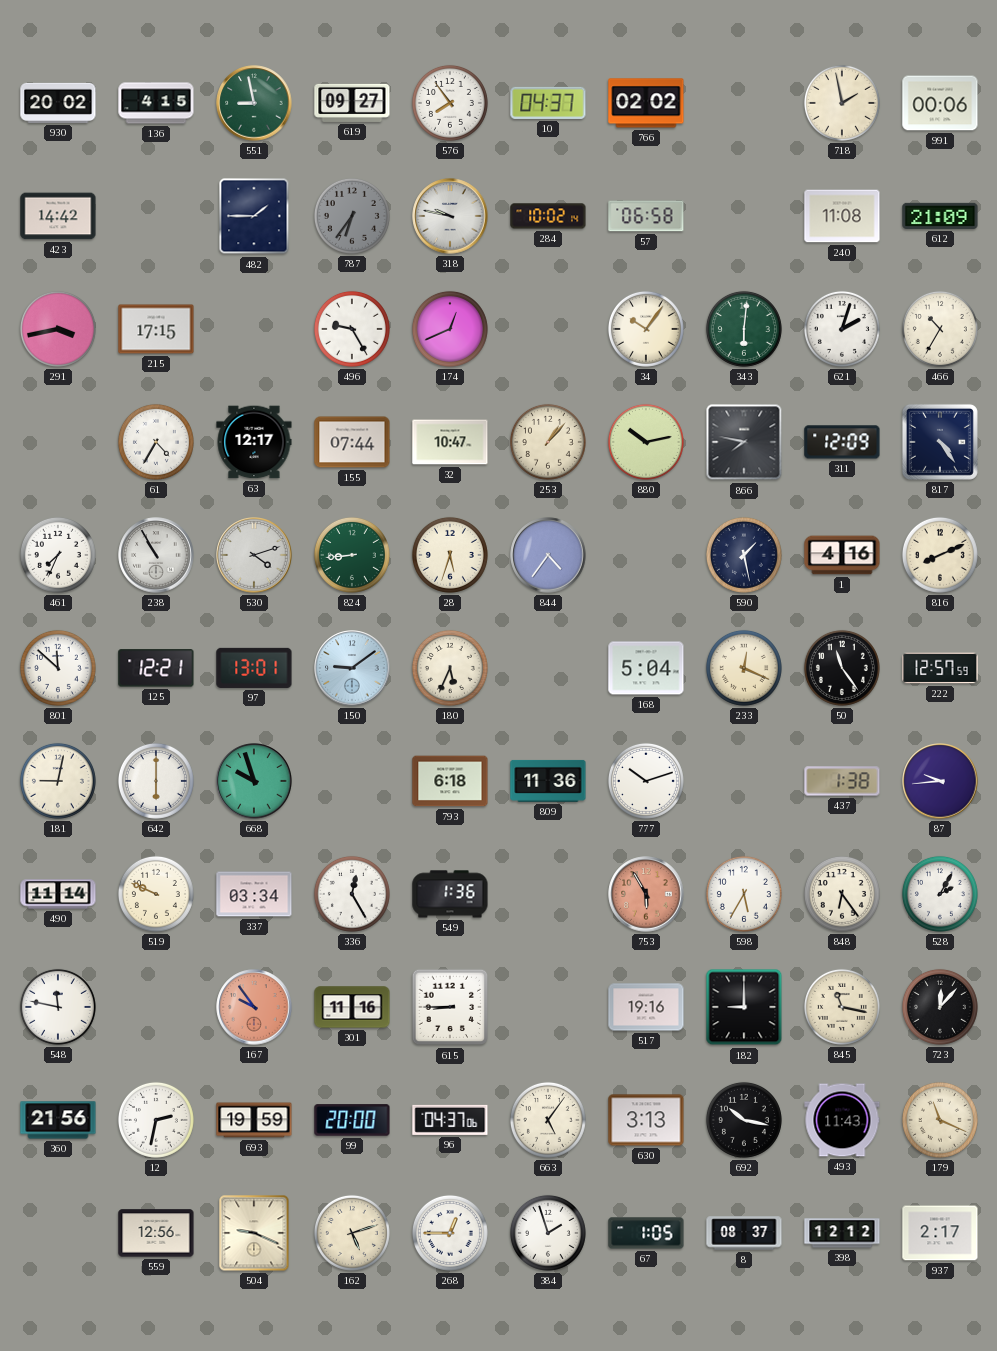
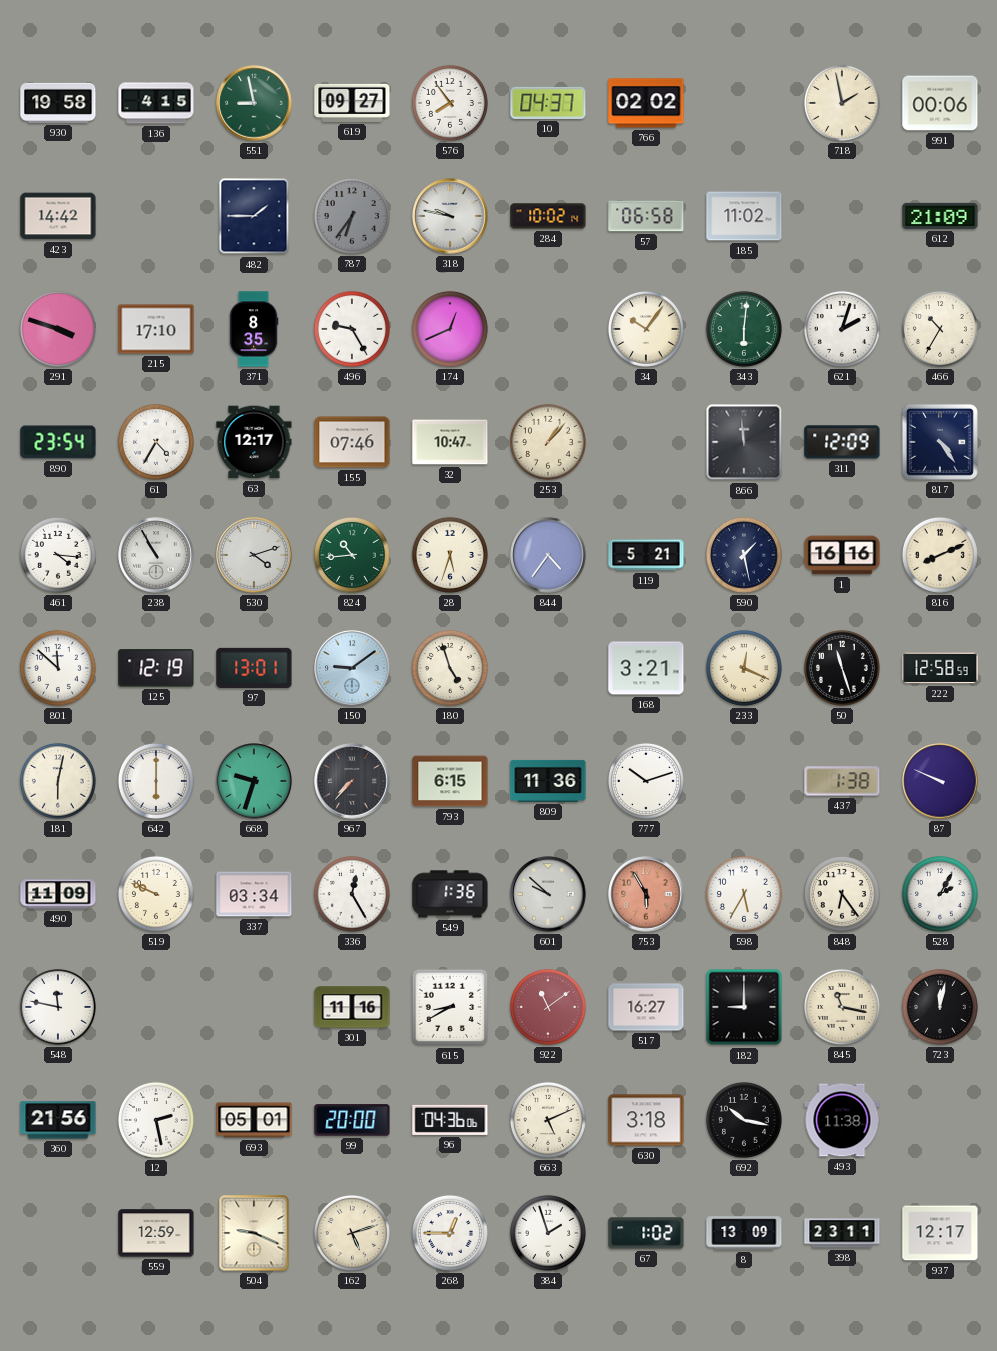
930: 20:02 -> 19:58 (58, 103)
185: none -> 11:02 (744, 216)
240: 11:08 -> none (842, 216)
291: 3:43 -> 3:48 (58, 329)
215: 17:15 -> 17:10 (156, 329)
371: none -> 8:35 (254, 329)
890: none -> 23:54 (58, 442)
155: 07:44 -> 07:46 (352, 442)
880: 10:13 -> none (646, 442)
866: 7:47 -> 11:59 (744, 442)
461: 7:34 -> 4:16 (58, 555)
824: 8:44 -> 10:44 (352, 555)
119: none -> 5:21 (646, 555)
1: 4:16 -> 16:16 (842, 555)
125: 12:21 -> 12:19 (156, 668)
180: 5:34 -> 4:57 (450, 668)
168: 5:04 -> 3:21 (646, 668)
50: 11:24 -> 11:27 (842, 668)
222: 12:57 -> 12:58 (940, 668)
181: 9:02 -> 6:02 (58, 781)
668: 9:57 -> 9:33 (254, 781)
967: none -> 7:37 (352, 781)
793: 6:18 -> 6:15 (450, 781)
87: 9:44 -> 9:49 (940, 781)
490: 11:14 -> 11:09 (58, 894)
601: none -> 9:52 (548, 894)
167: 9:54 -> none (254, 1007)
615: 8:45 -> 8:40 (450, 1007)
922: none -> 11:09 (548, 1007)
517: 19:16 -> 16:27 (646, 1007)
723: 12:07 -> 12:02 (940, 1007)
12: 2:32 -> 2:28 (156, 1120)
693: 19:59 -> 05:01 (254, 1120)
96: 04:37 -> 04:36 (450, 1120)
663: 5:06 -> 5:11 (548, 1120)
630: 3:13 -> 3:18 (646, 1120)
493: 11:43 -> 11:38 (842, 1120)
179: 11:19 -> none (940, 1120)
559: 12:56 -> 12:59 (156, 1233)
67: 1:05 -> 1:02 (646, 1233)
8: 08:37 -> 13:09 (744, 1233)
398: 12:12 -> 23:11 (842, 1233)
937: 2:17 -> 12:17 (940, 1233)
